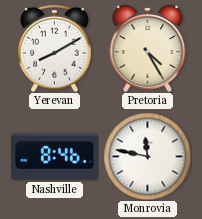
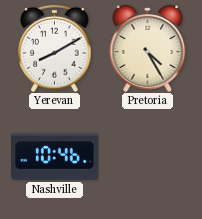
Nashville: 8:46 -> 10:46 (55, 157)
Monrovia: 11:47 -> none (147, 156)
